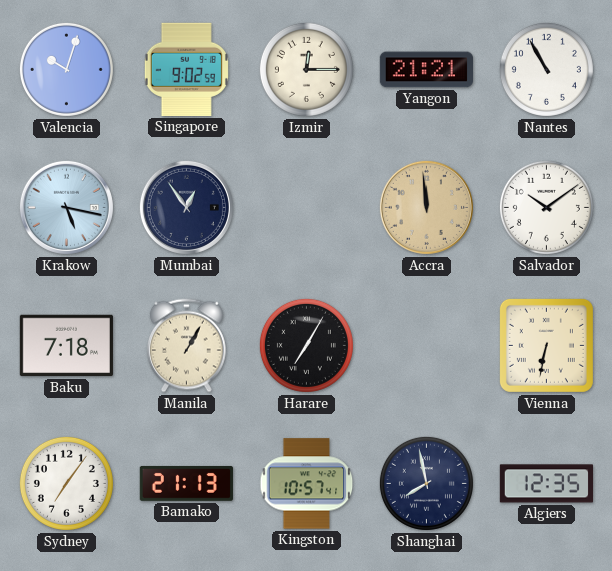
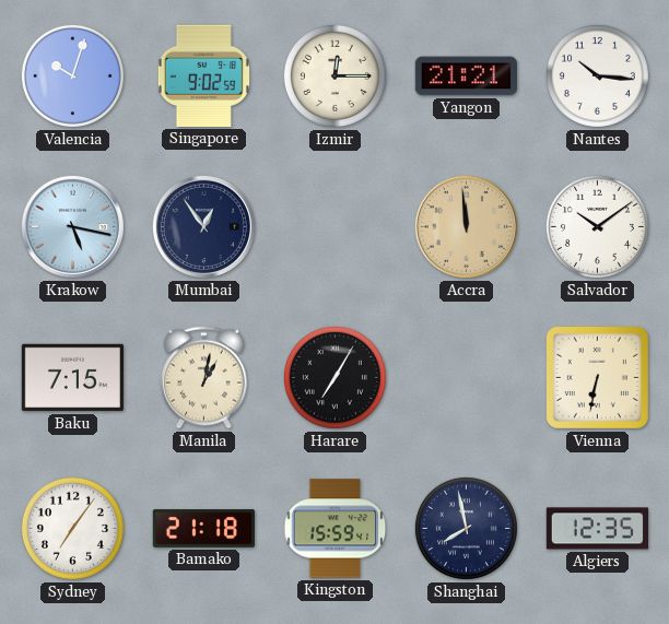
Nantes: 10:55 -> 10:16 (597, 75)
Baku: 7:18 -> 7:15 (72, 378)
Manila: 1:05 -> 1:02 (204, 378)
Bamako: 21:13 -> 21:18 (203, 528)
Kingston: 10:57 -> 15:59 (336, 529)
